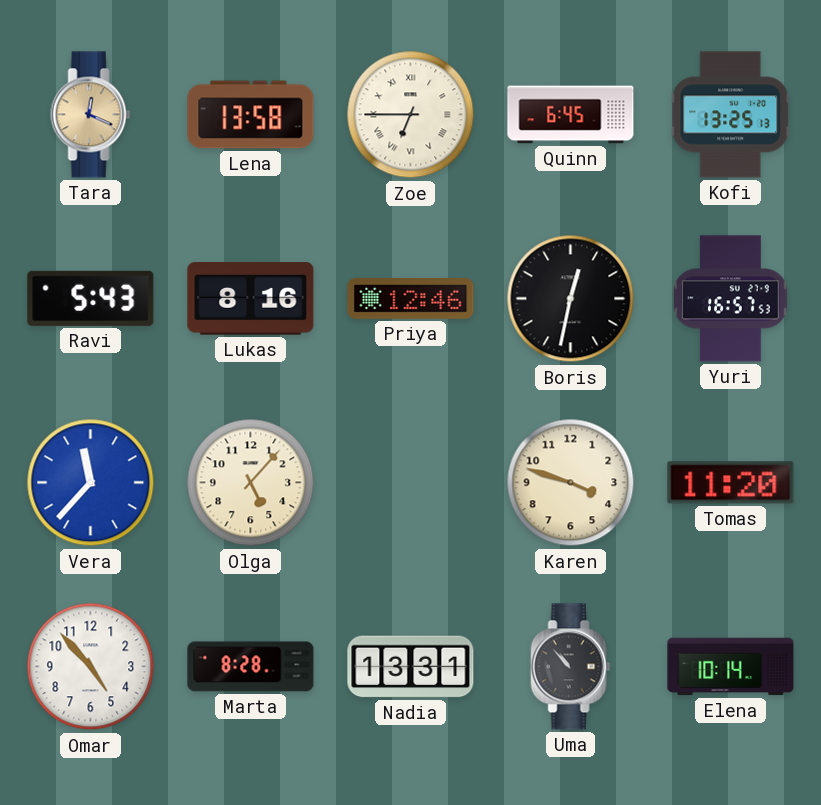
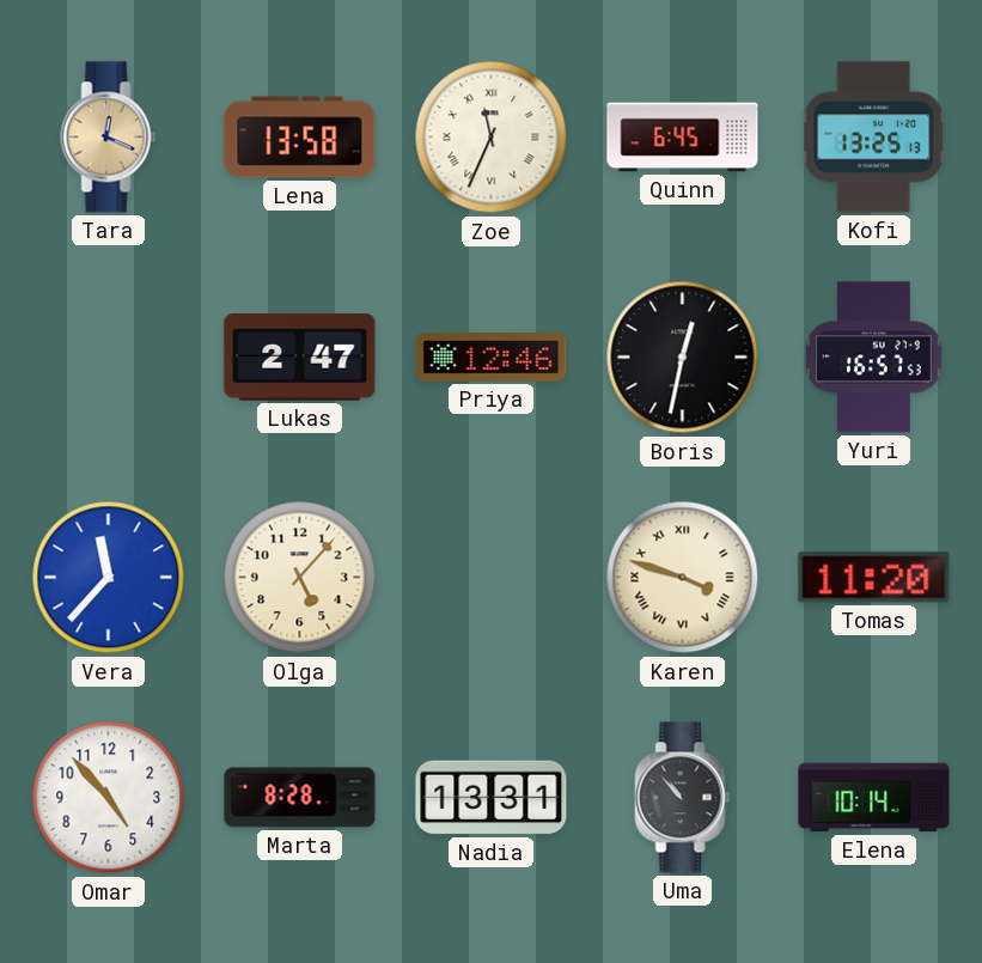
Zoe: 6:45 -> 11:34 (492, 138)
Ravi: 5:43 -> none (91, 298)
Lukas: 8:16 -> 2:47 (300, 358)
Karen numerals: Arabic -> Roman (683, 578)
